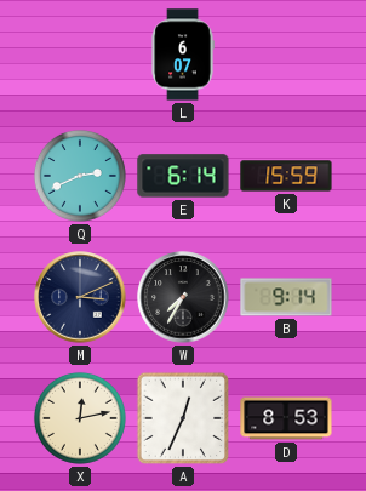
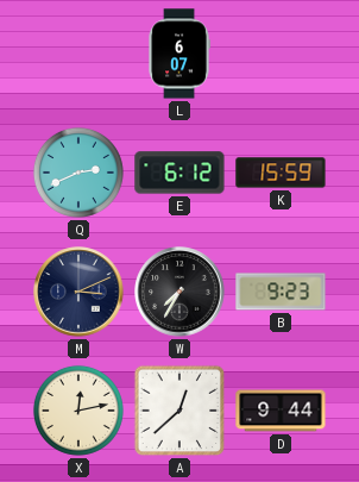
E: 6:14 -> 6:12 (179, 173)
B: 9:14 -> 9:23 (281, 292)
A: 12:34 -> 12:38 (179, 411)
D: 8:53 -> 9:44 (281, 411)
